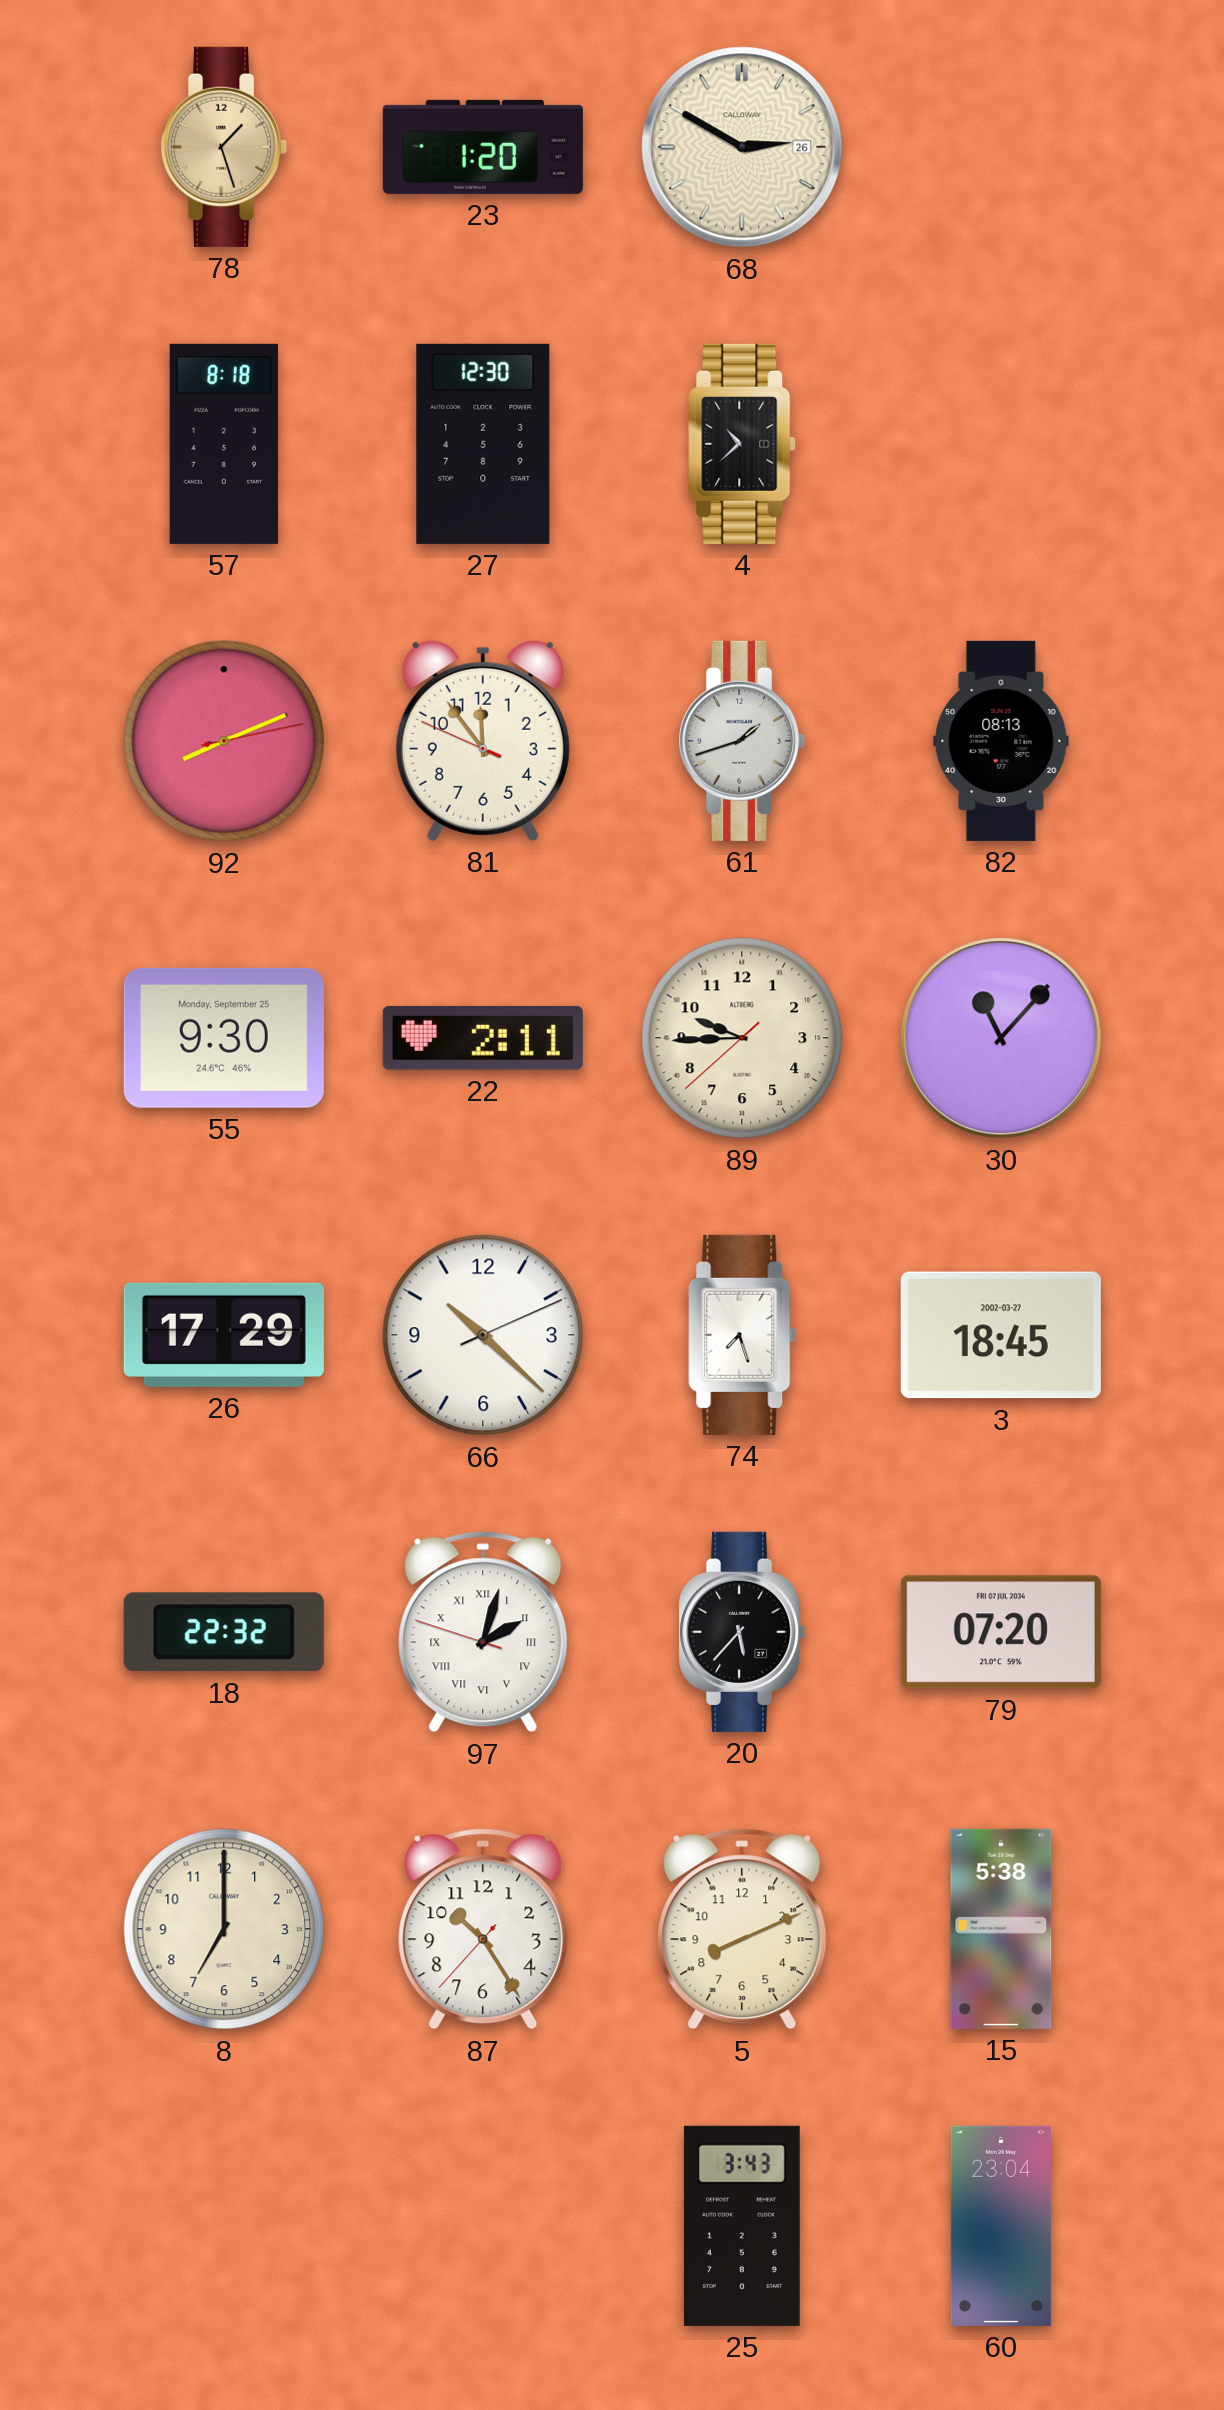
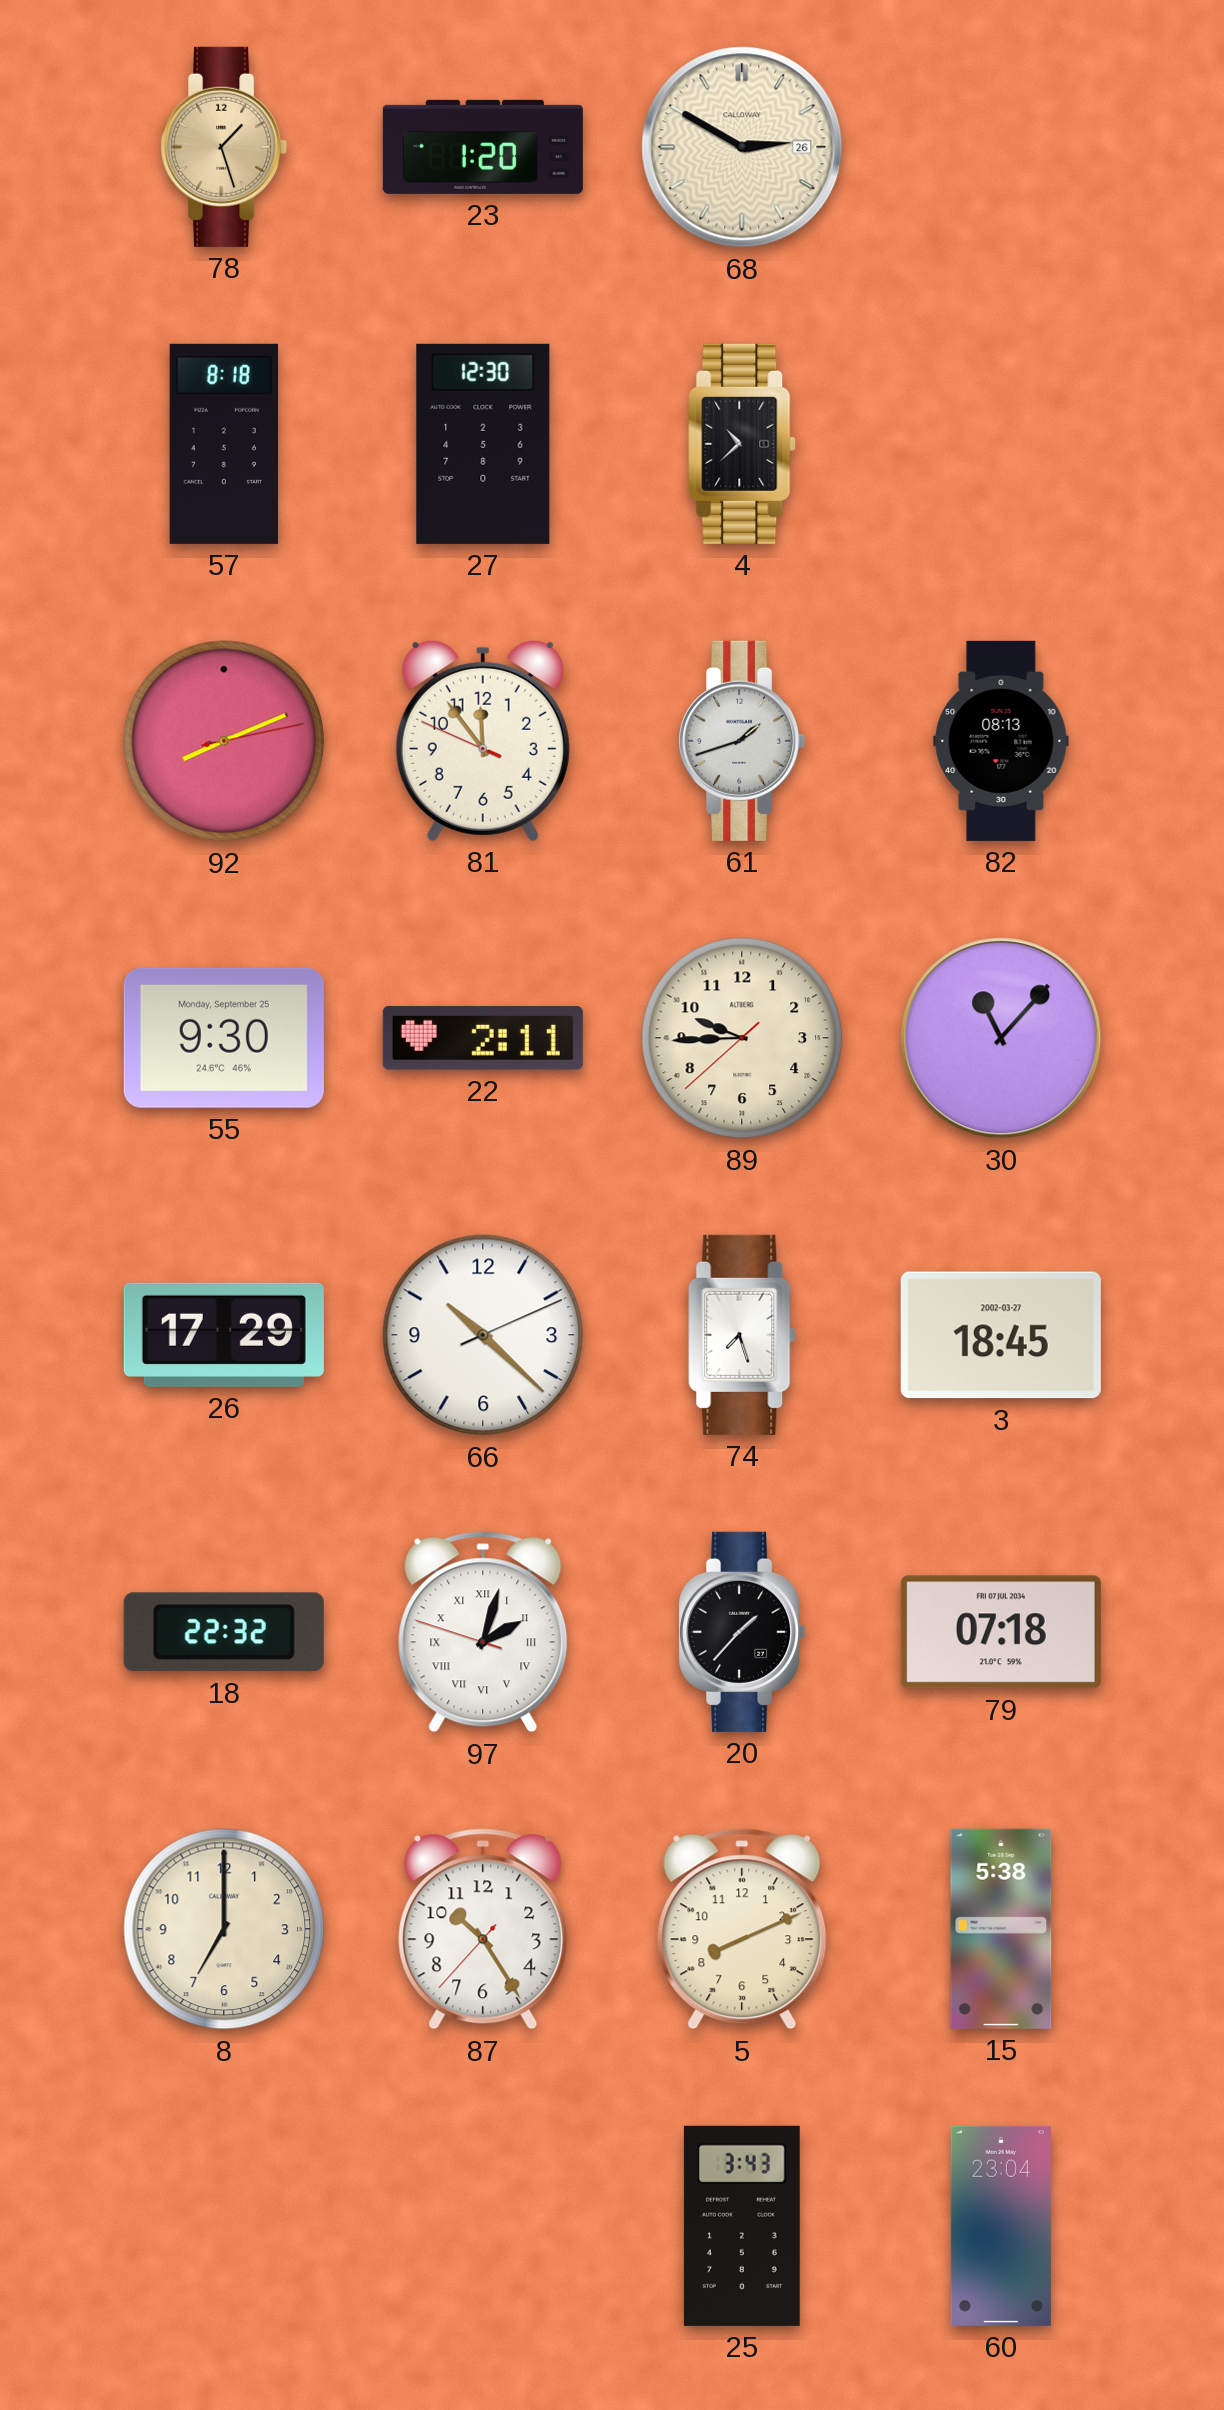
20: 5:37 -> 1:37 (742, 1632)
79: 07:20 -> 07:18 (1001, 1632)
